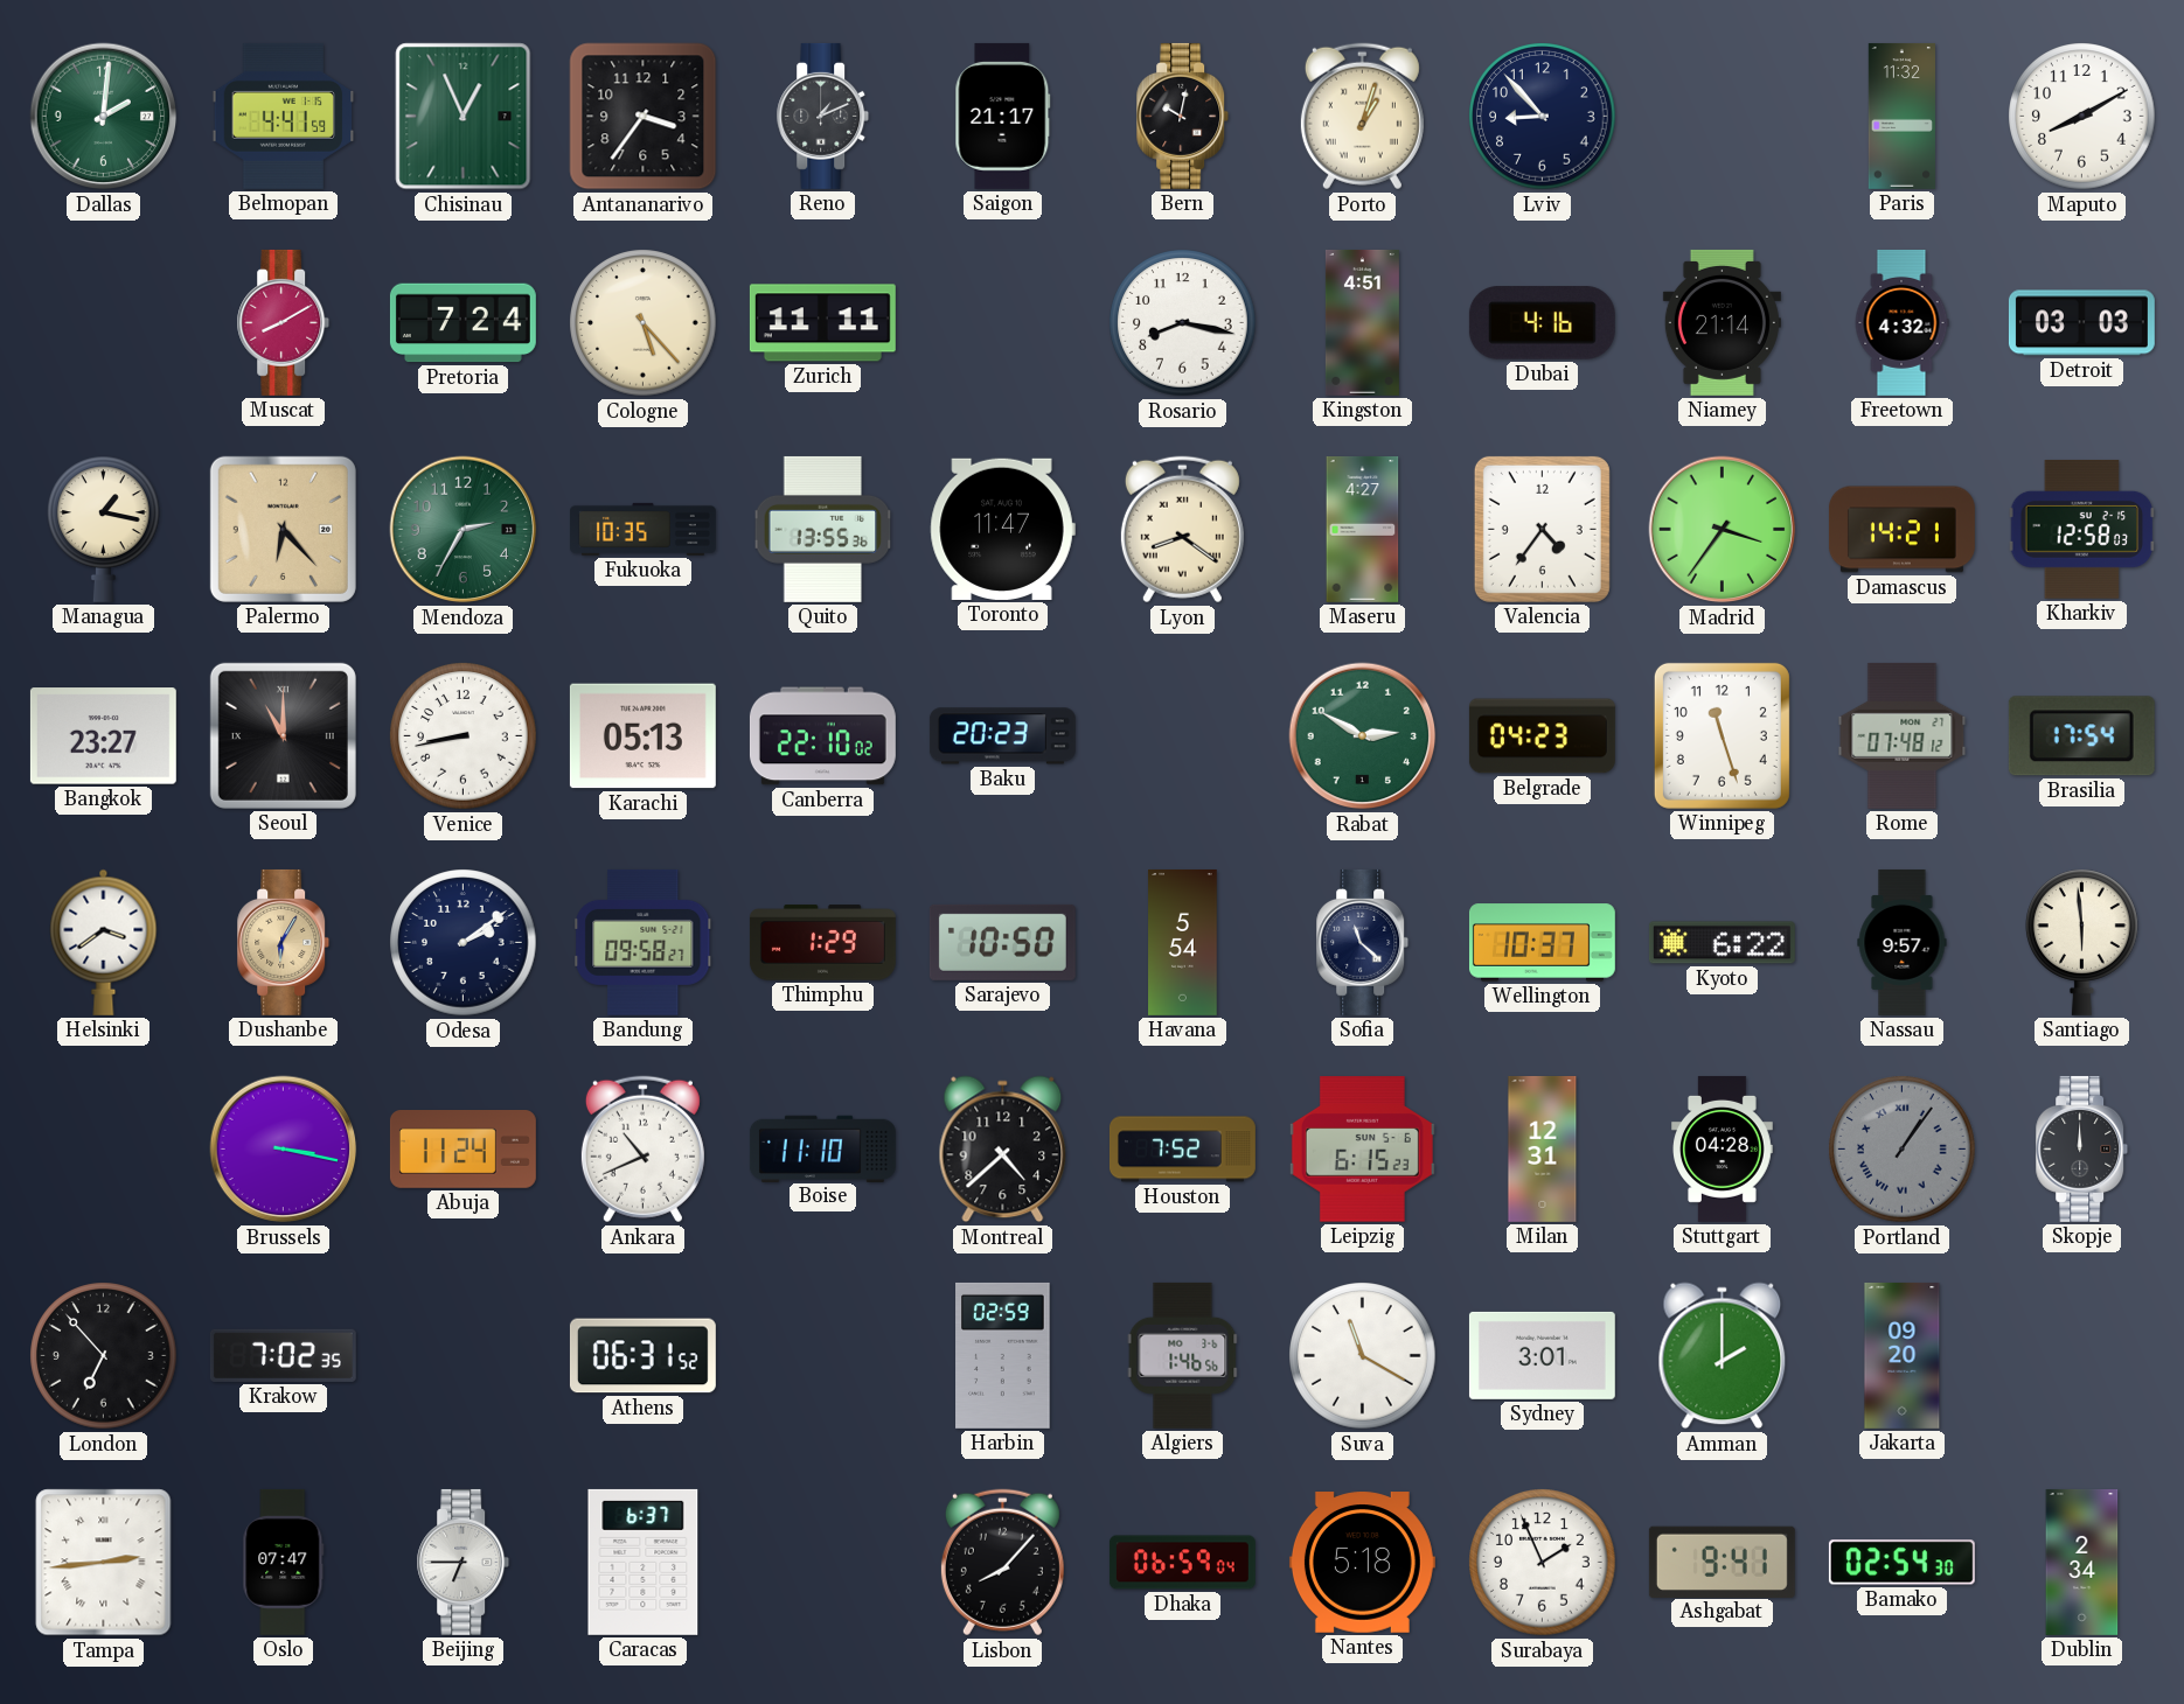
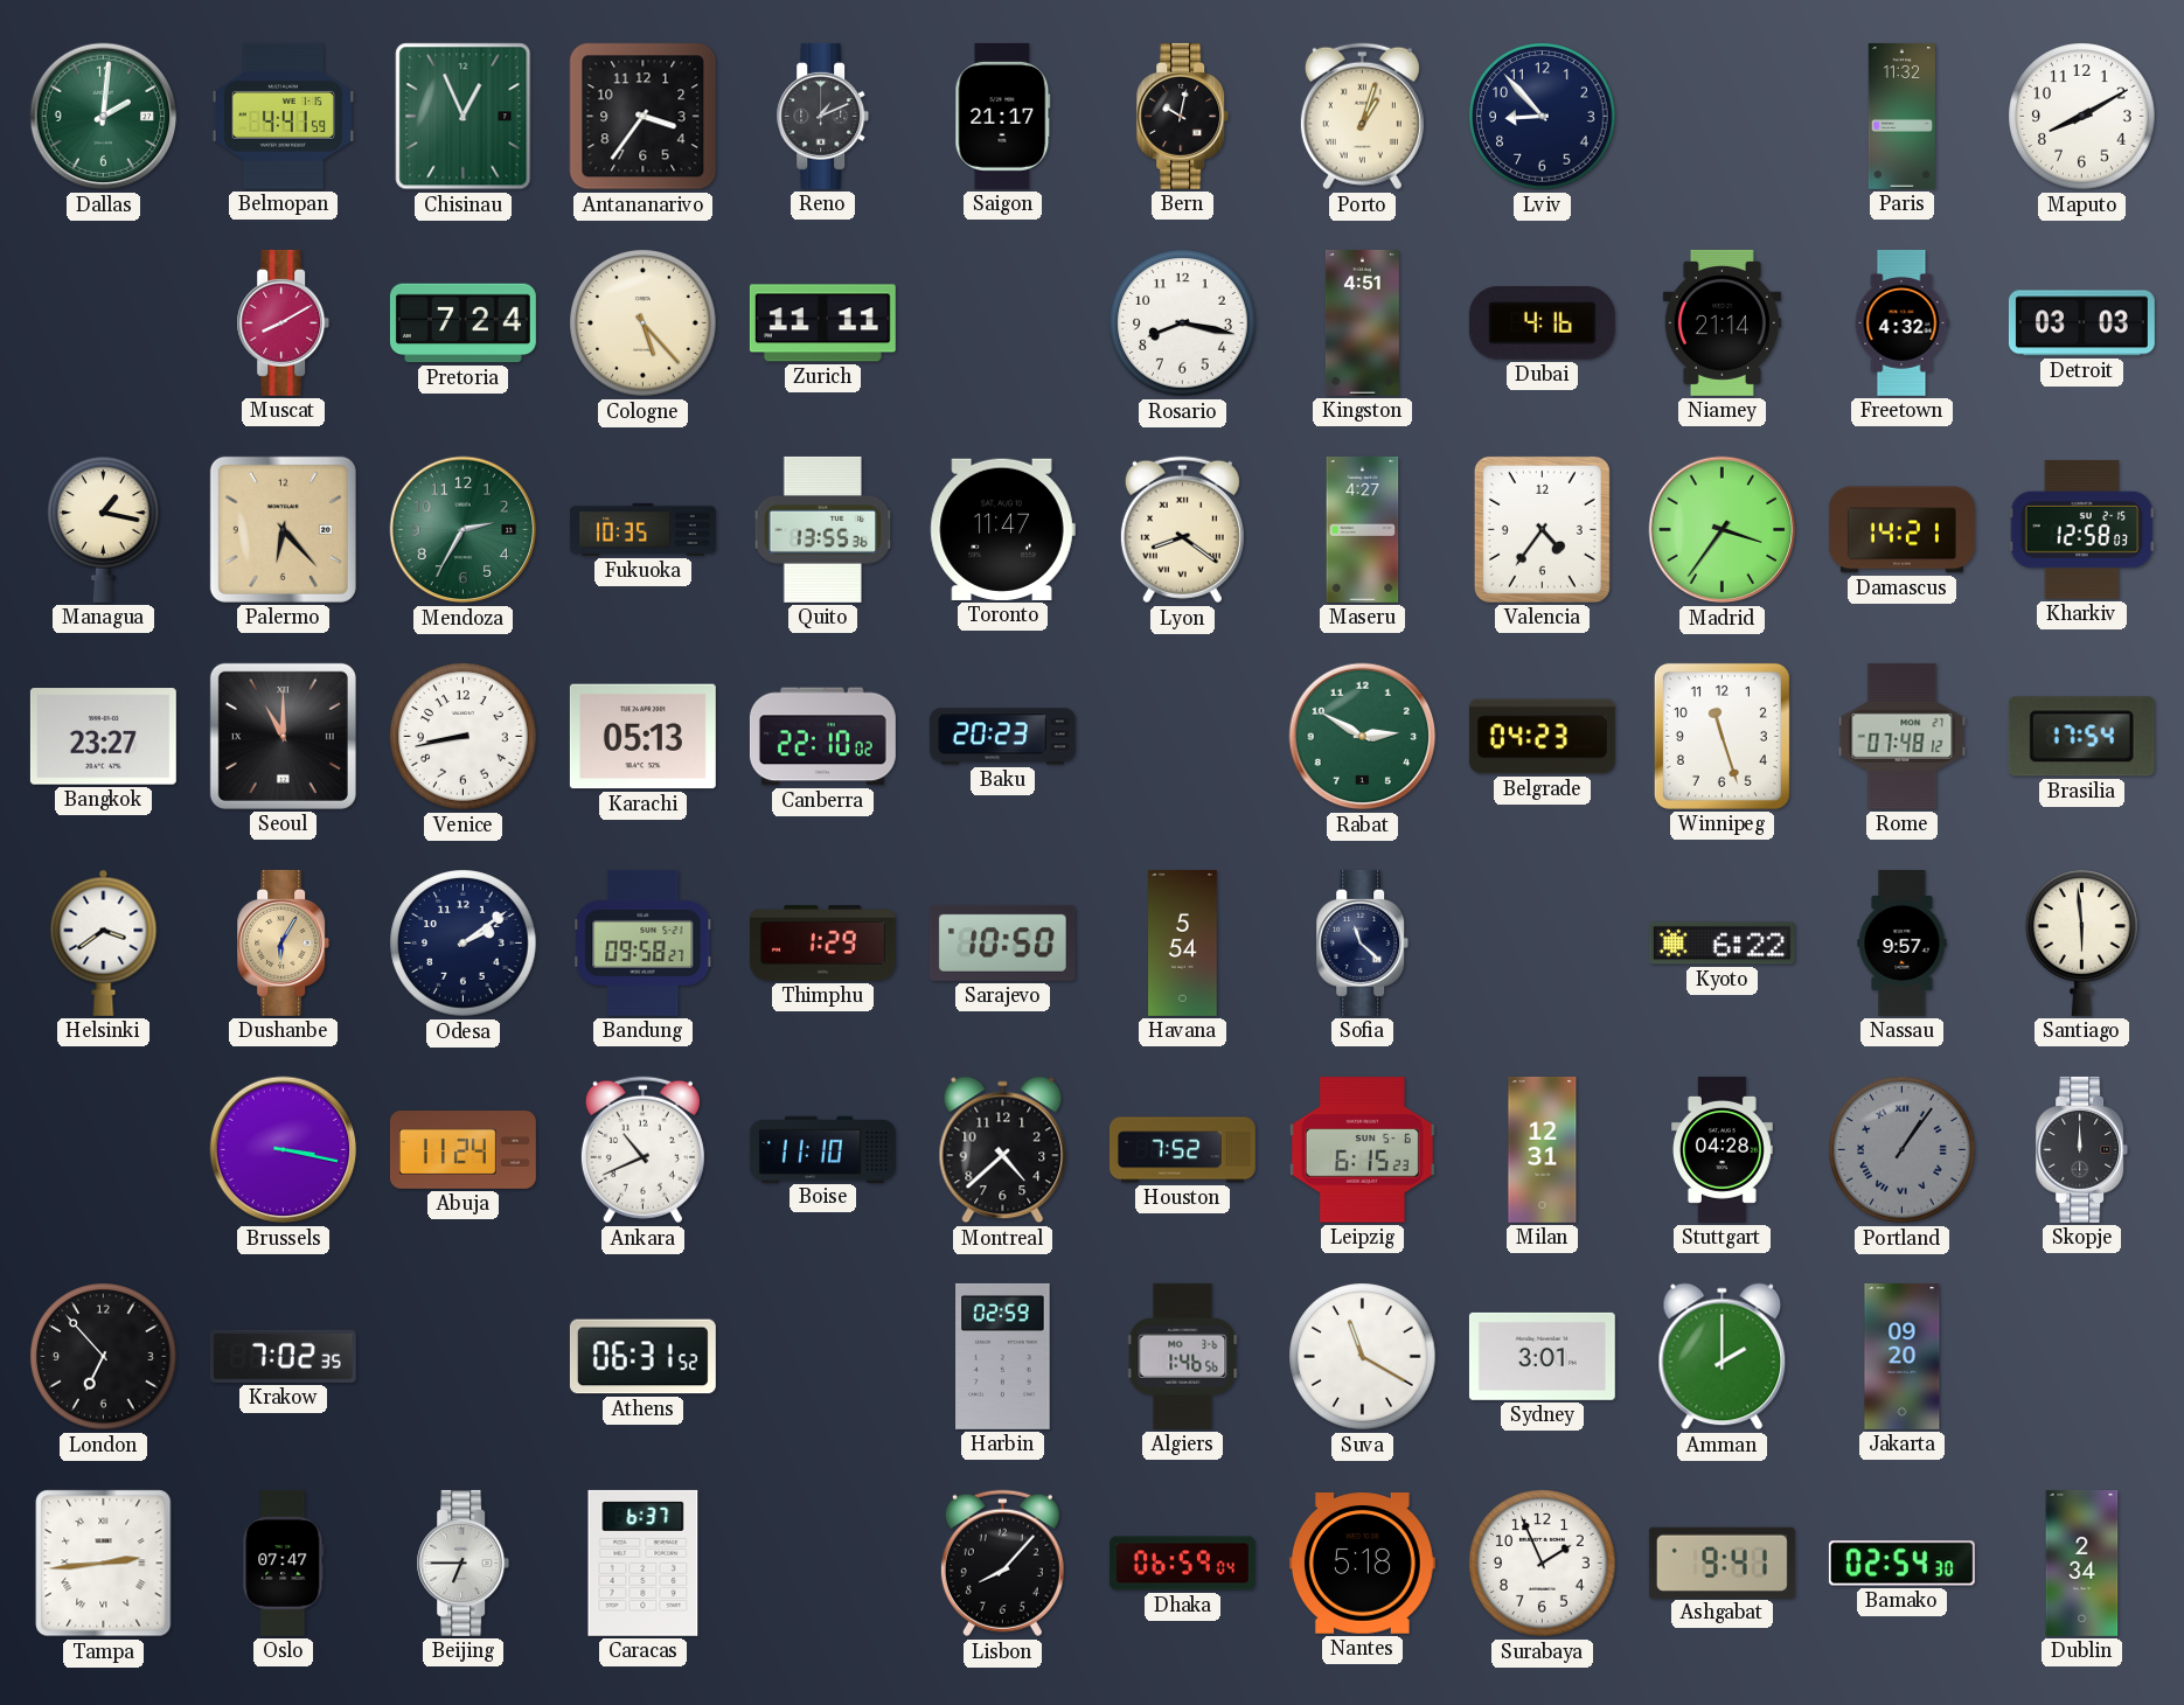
Wellington: 10:37 -> none (1542, 943)
